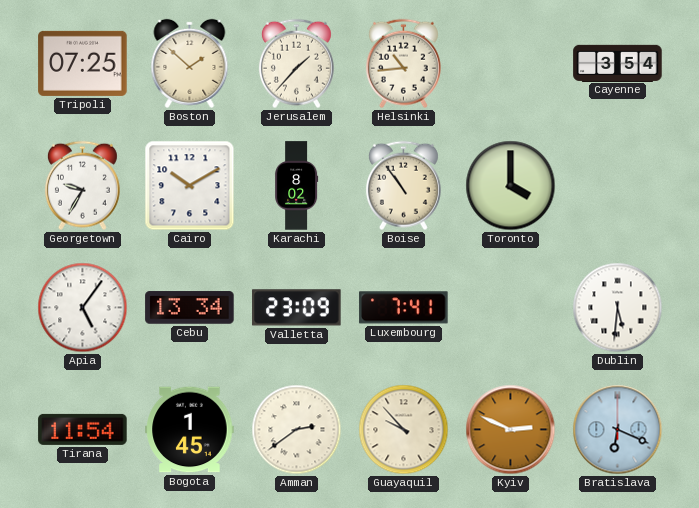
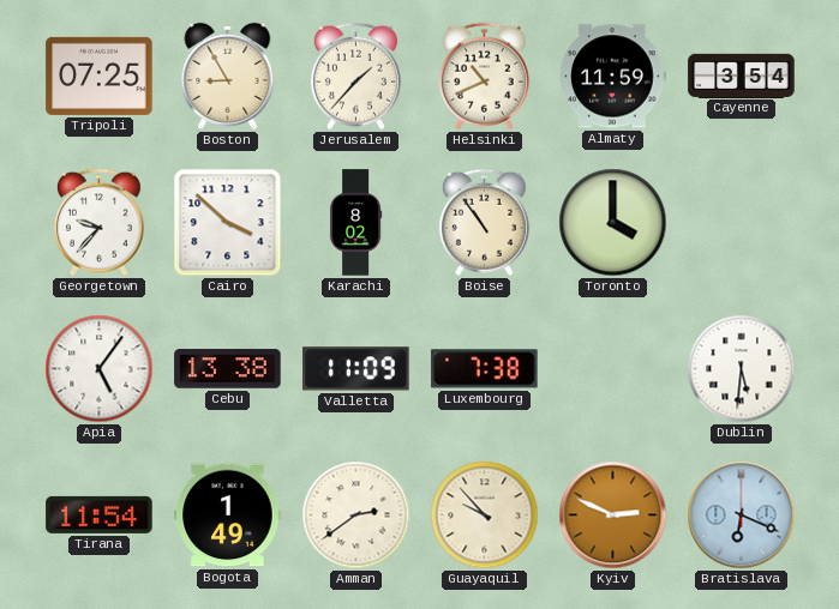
Boston: 1:52 -> 8:55 (228, 76)
Helsinki: 10:44 -> 10:41 (484, 77)
Almaty: none -> 11:59 (613, 77)
Georgetown: 9:35 -> 9:37 (98, 223)
Cairo: 10:10 -> 3:52 (228, 223)
Cebu: 13:34 -> 13:38 (228, 369)
Valletta: 23:09 -> 11:09 (356, 369)
Luxembourg: 7:41 -> 7:38 (485, 369)
Bogota: 1:45 -> 1:49 (228, 515)
